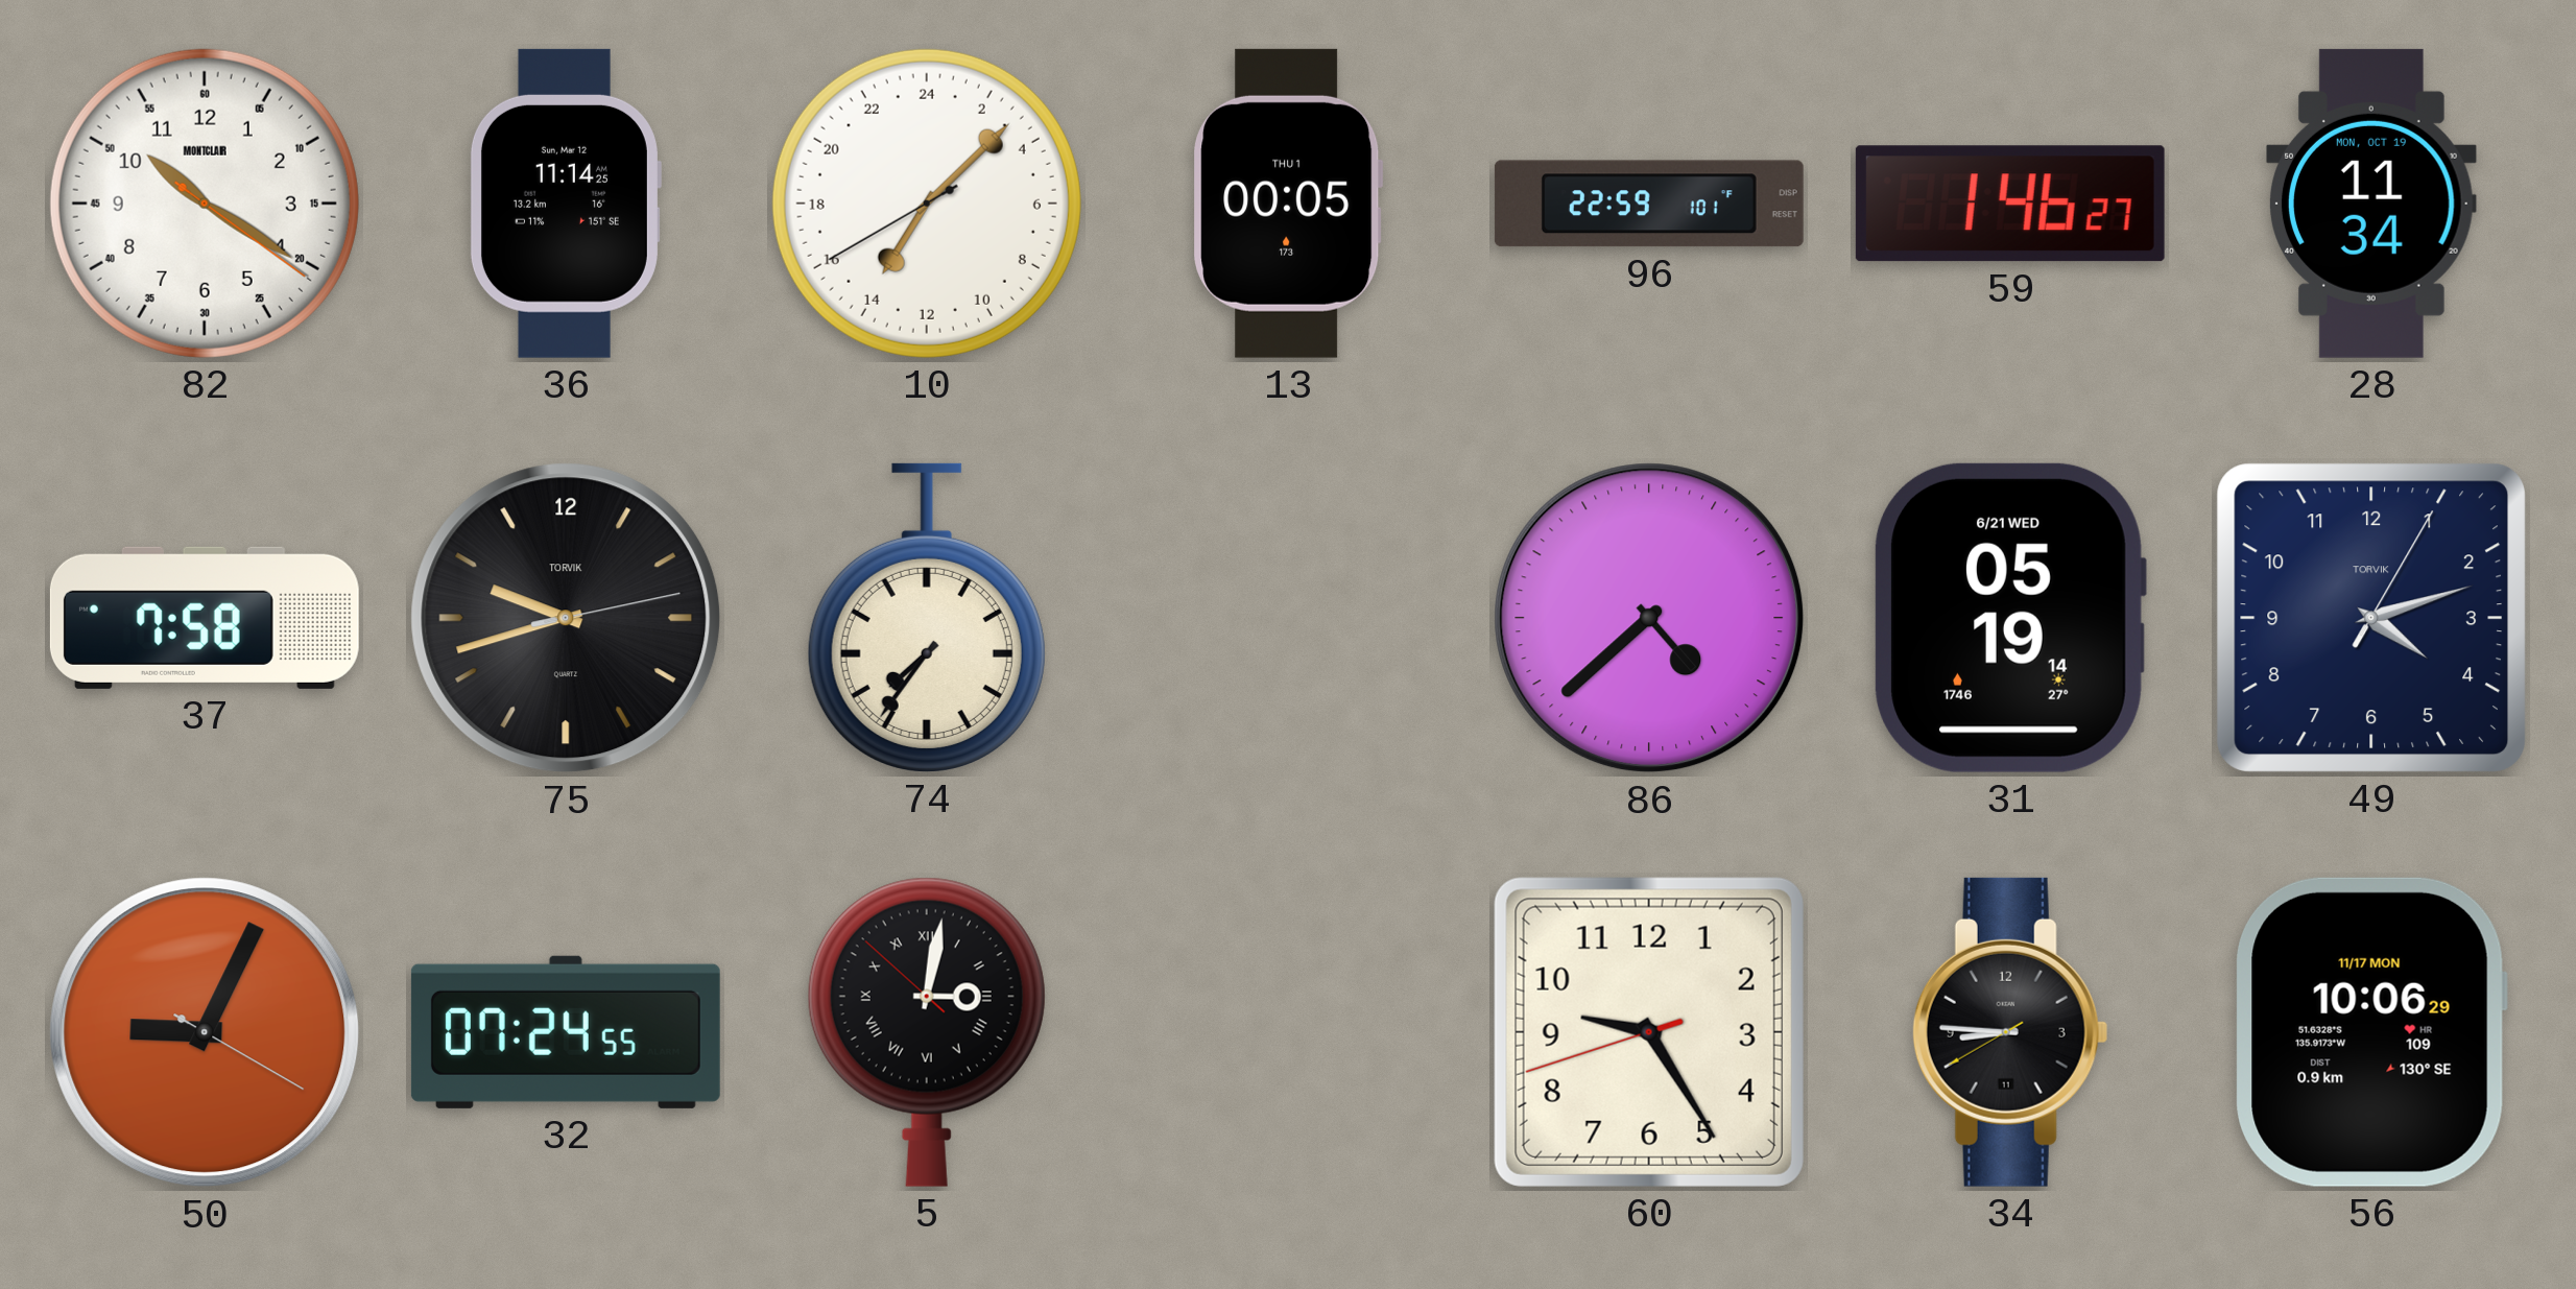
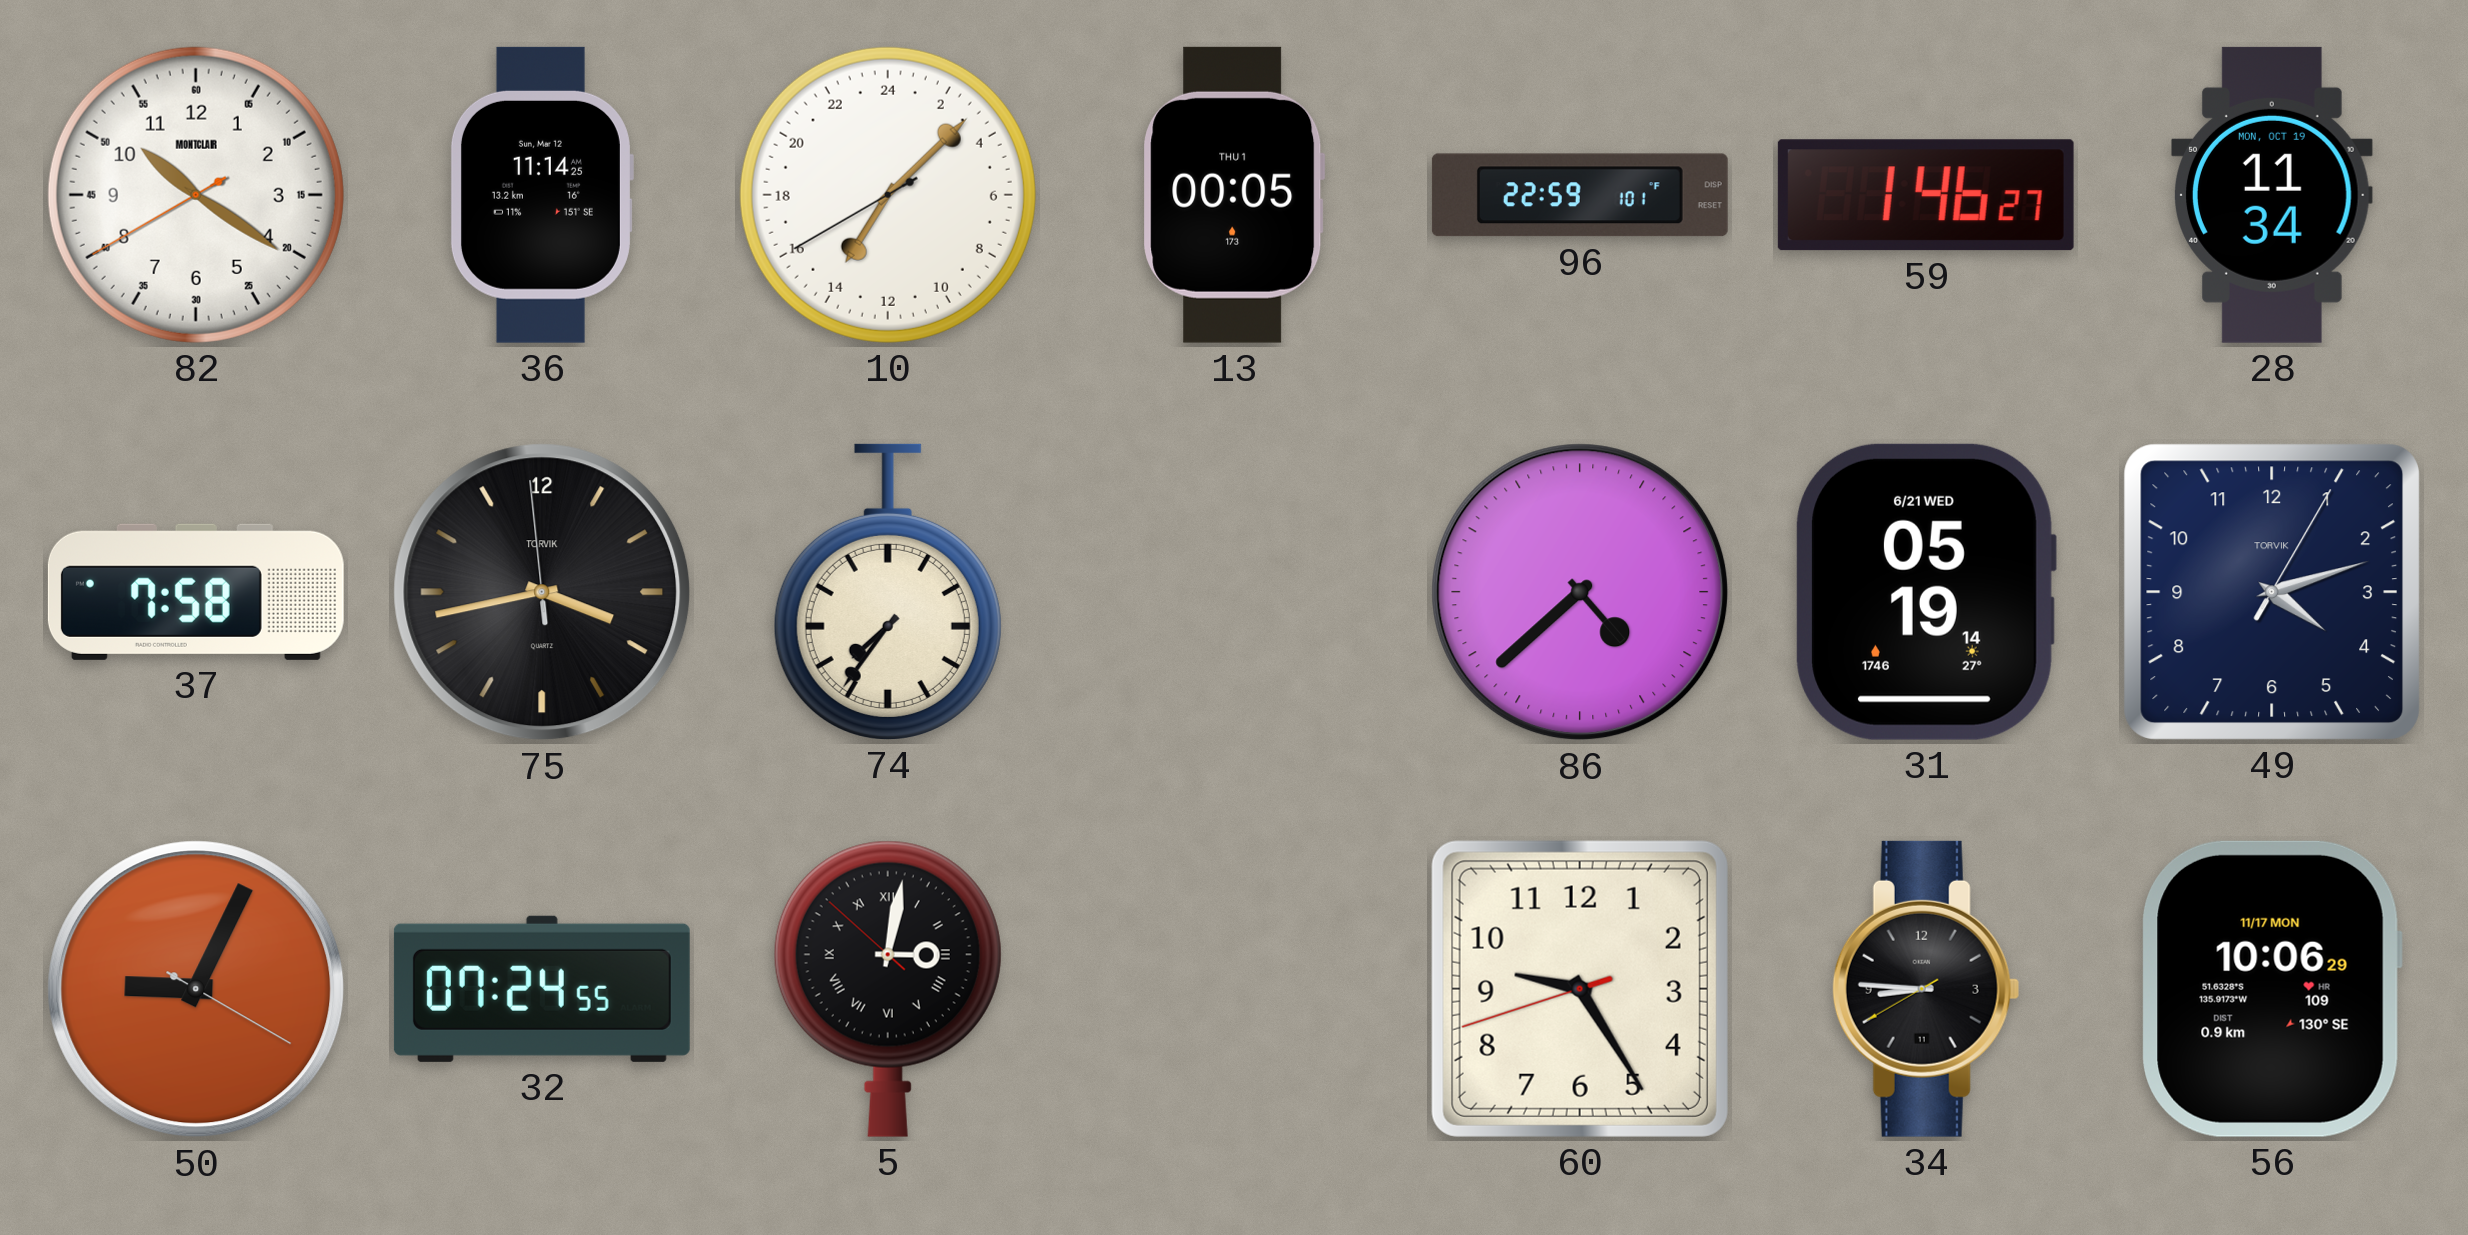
82: 10:20:21 -> 10:20:40 (196, 195)
75: 9:42 -> 3:42 (542, 592)
